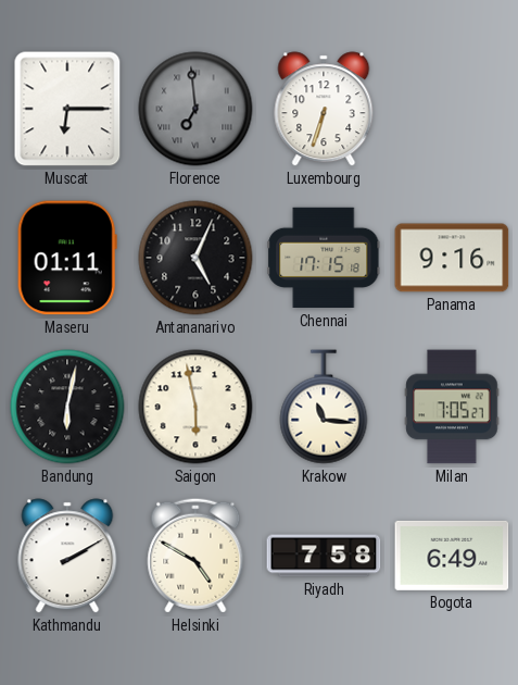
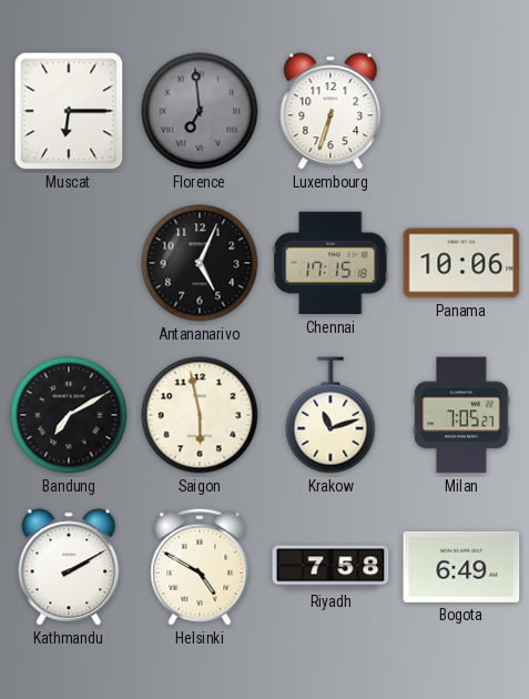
Maseru: 01:11 -> none (67, 258)
Panama: 9:16 -> 10:06 (461, 263)
Bandung: 6:02 -> 7:10 (69, 415)
Krakow: 11:16 -> 11:12 (330, 415)
